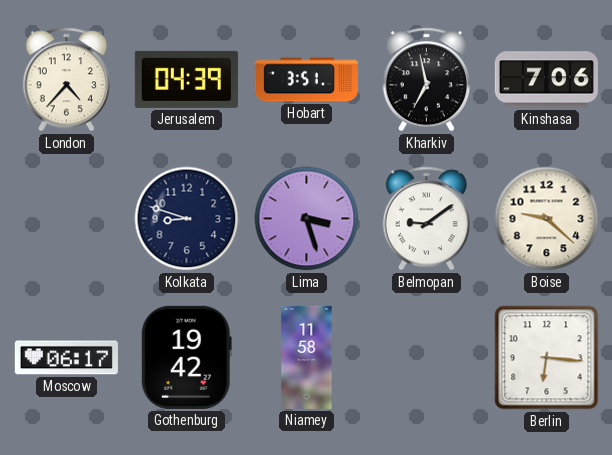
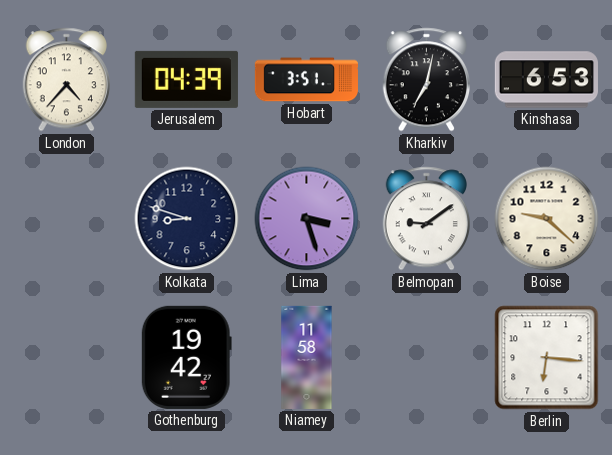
Kharkiv: 6:58 -> 7:02 (426, 80)
Kinshasa: 7:06 -> 6:53 (546, 80)
Moscow: 06:17 -> none (66, 358)
